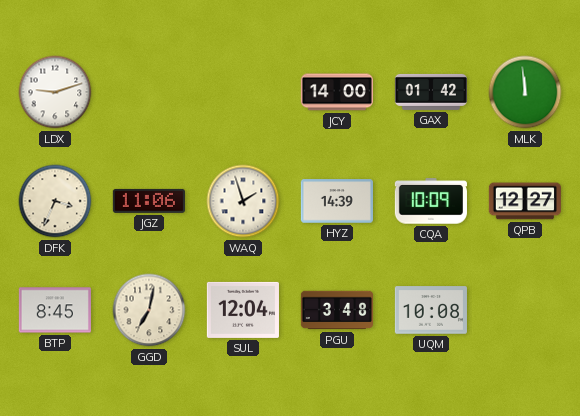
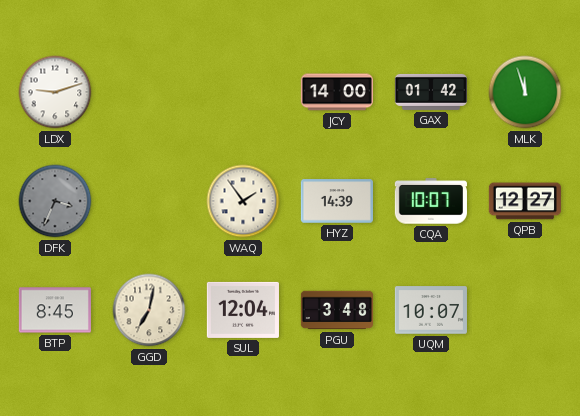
MLK: 11:59 -> 11:57 (525, 92)
DFK dial: cream -> grey (55, 201)
JGZ: 11:06 -> none (149, 201)
WAQ: 1:57 -> 1:54 (243, 201)
CQA: 10:09 -> 10:07 (431, 201)
UQM: 10:08 -> 10:07 (431, 310)
